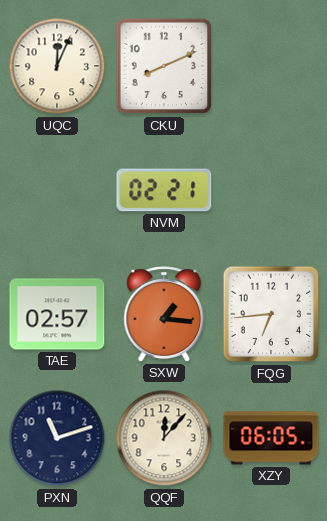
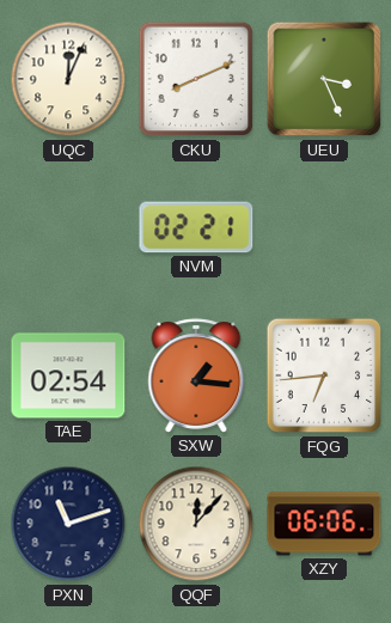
UEU: none -> 3:26 (324, 79)
TAE: 02:57 -> 02:54 (68, 375)
XZY: 06:05 -> 06:06 (324, 524)
